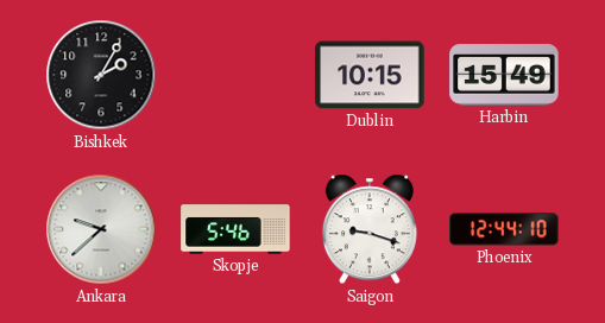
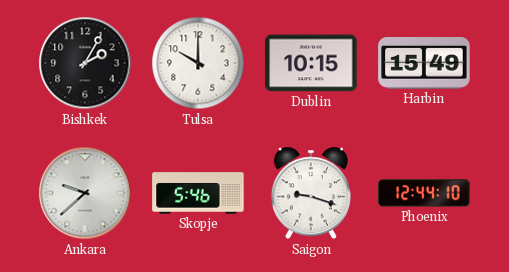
Tulsa: none -> 10:00 (198, 63)
